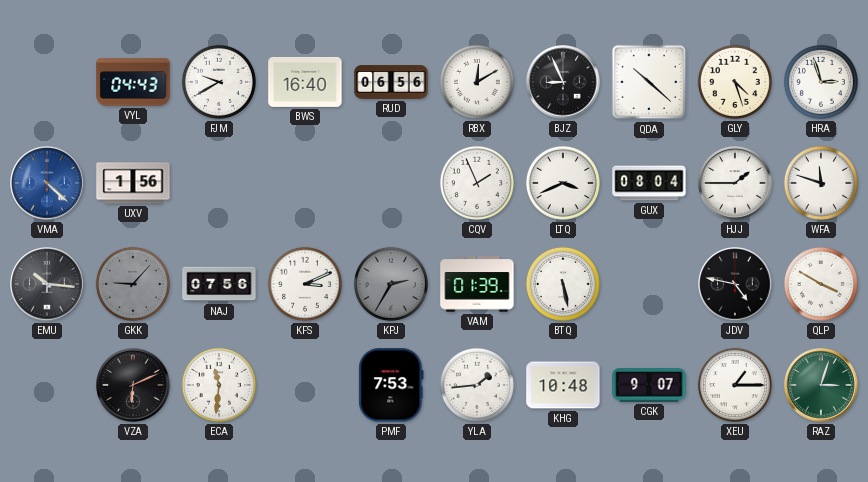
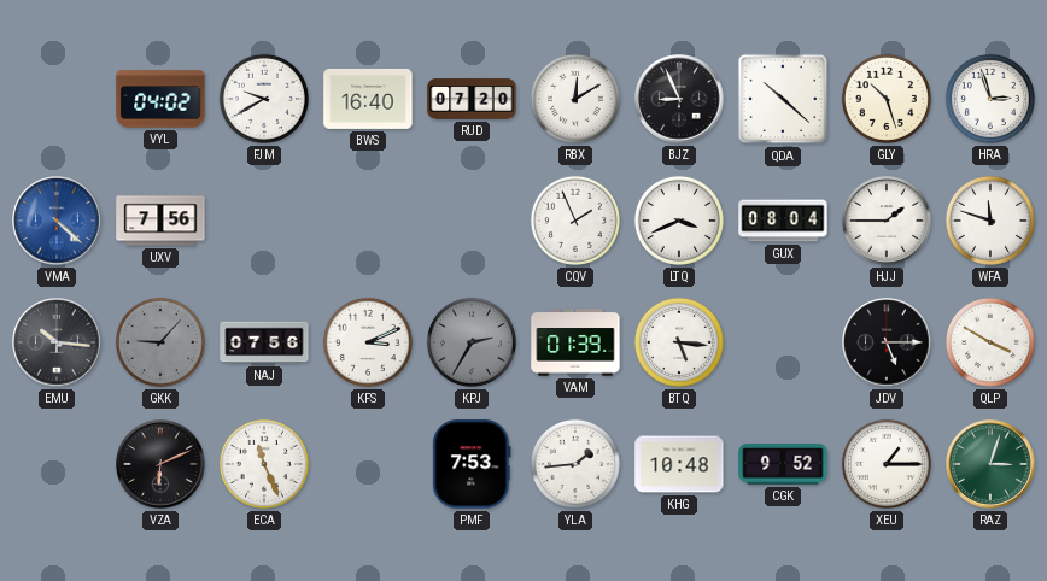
VYL: 04:43 -> 04:02 (160, 99)
RUD: 06:56 -> 07:20 (472, 99)
GLY: 4:27 -> 10:27 (887, 99)
UXV: 1:56 -> 7:56 (160, 221)
BTQ: 5:28 -> 5:16 (679, 342)
JDV: 4:47 -> 5:15 (887, 342)
ECA: 11:31 -> 11:26 (264, 464)
CGK: 9:07 -> 9:52 (783, 464)
